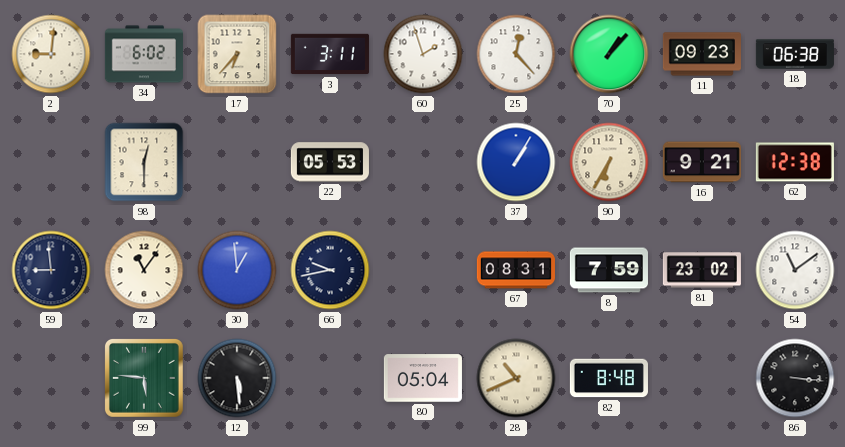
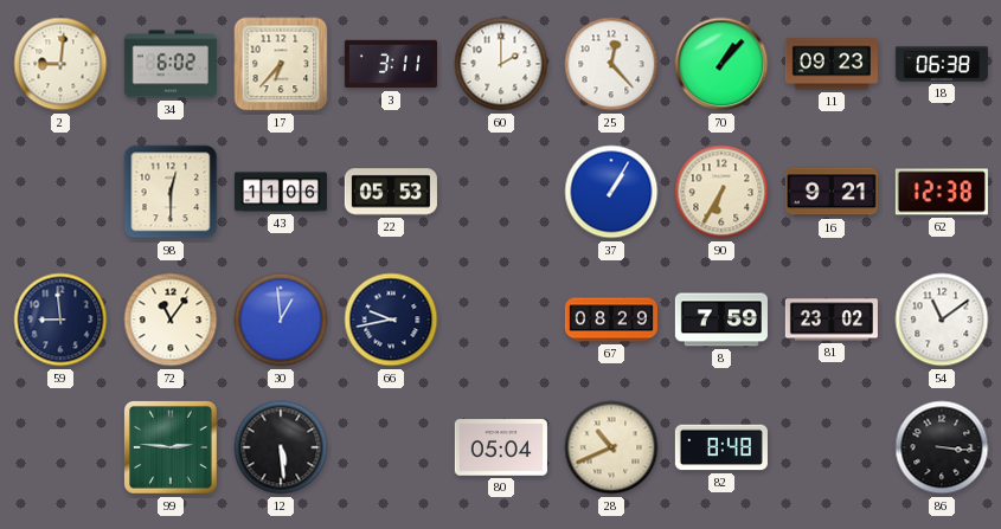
60: 1:57 -> 2:00 (501, 64)
43: none -> 11:06 (281, 192)
67: 08:31 -> 08:29 (611, 320)
99: 5:46 -> 2:46 (172, 449)
